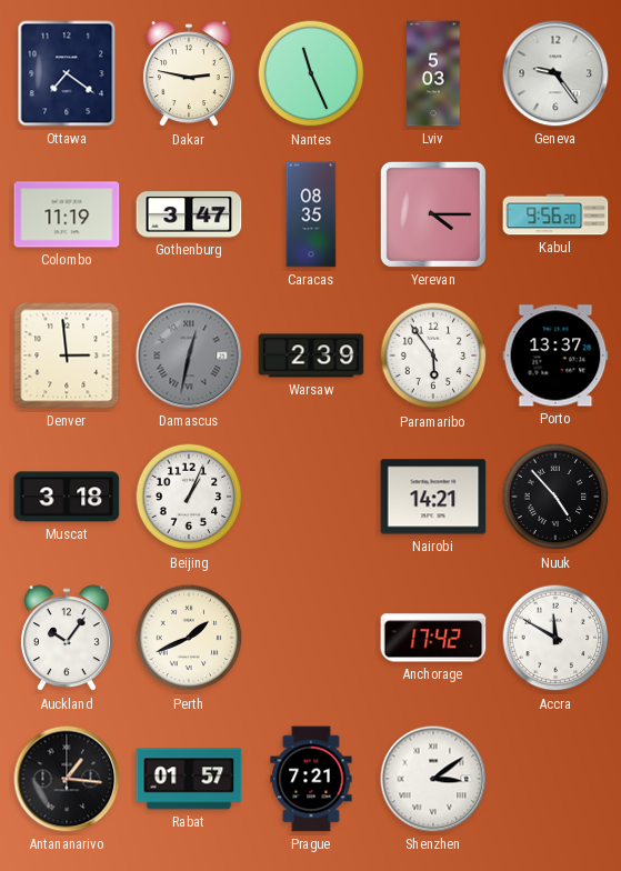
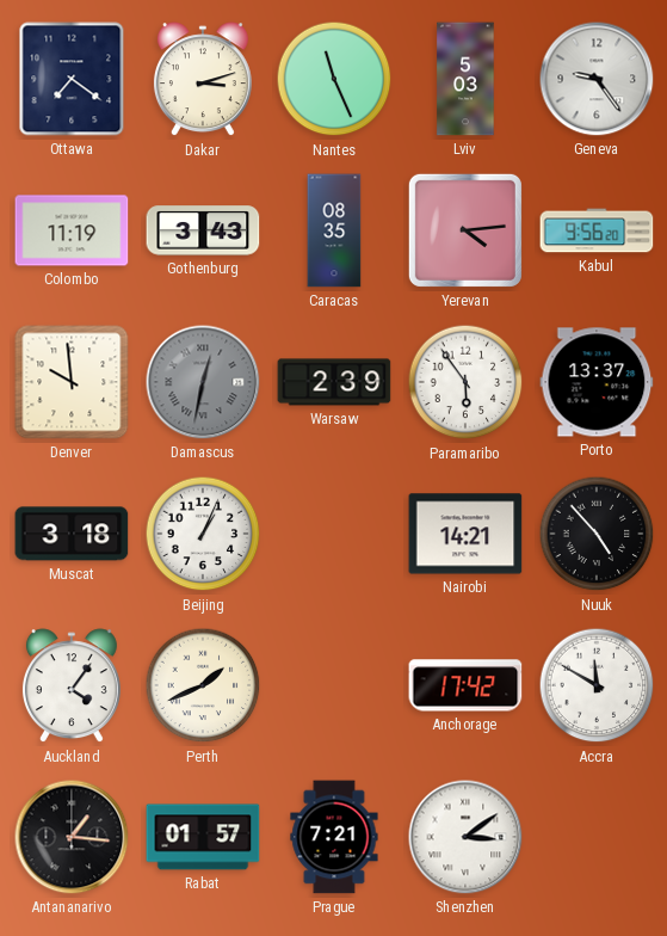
Dakar: 2:47 -> 3:12 (203, 80)
Gothenburg: 3:47 -> 3:43 (203, 230)
Yerevan: 4:15 -> 4:14 (465, 230)
Denver: 2:59 -> 9:59 (72, 382)
Auckland: 10:06 -> 4:06 (72, 686)
